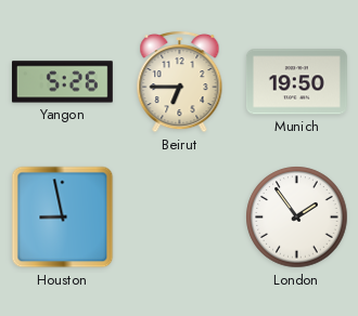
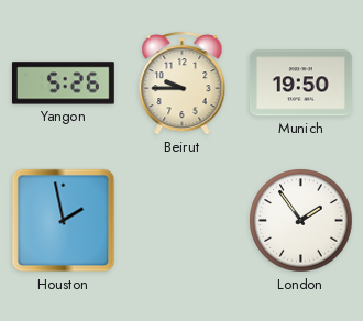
Beirut: 6:45 -> 9:45 (183, 82)
Houston: 8:58 -> 1:58 (64, 221)
